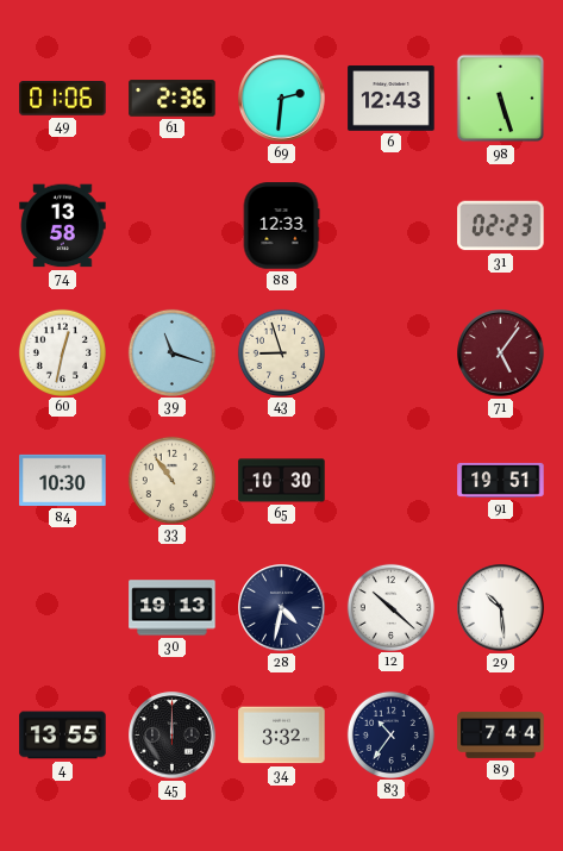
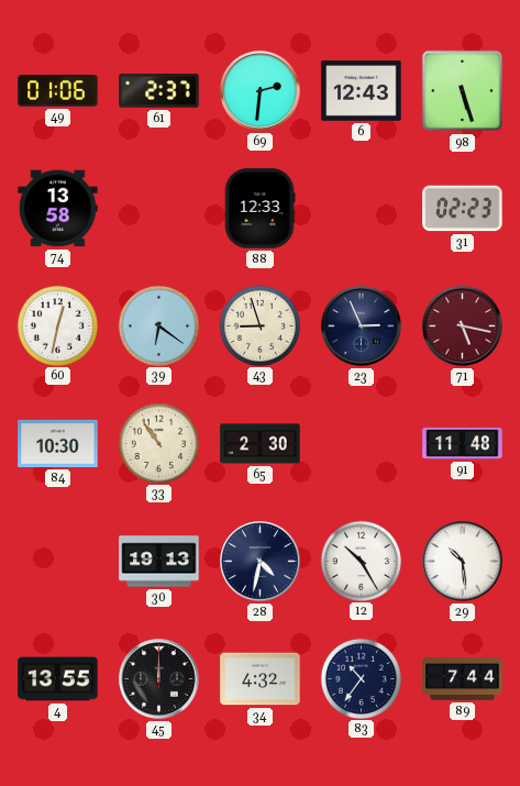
61: 2:36 -> 2:37 (159, 91)
39: 11:18 -> 6:21 (158, 325)
23: none -> 2:56 (362, 326)
71: 5:06 -> 5:17 (463, 326)
65: 10:30 -> 2:30 (261, 444)
91: 19:51 -> 11:48 (463, 443)
12: 10:22 -> 10:25 (361, 561)
34: 3:32 -> 4:32 (261, 679)
